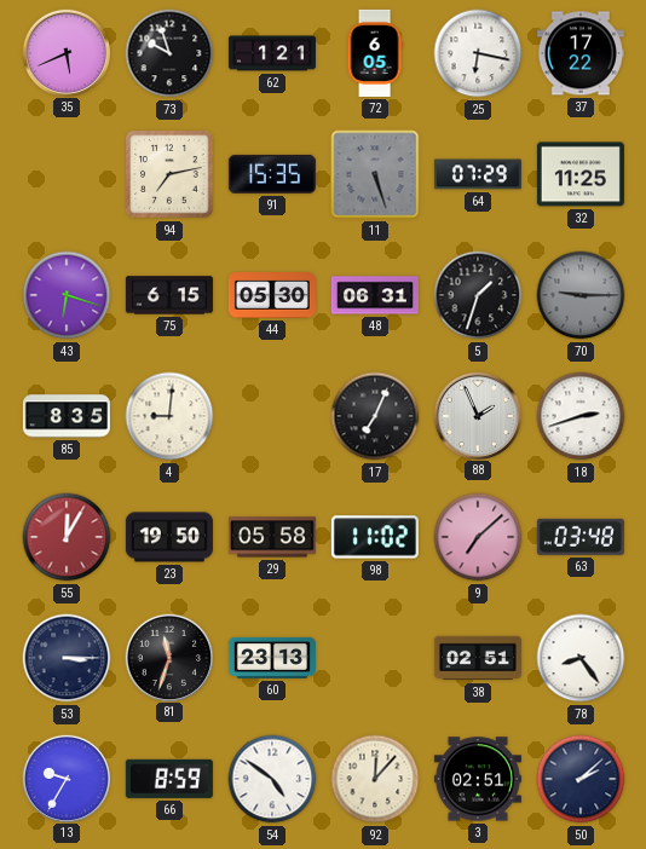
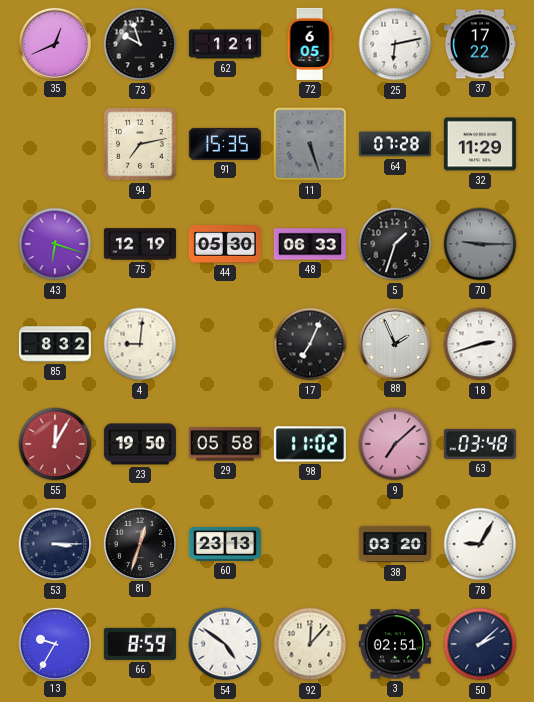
35: 5:41 -> 12:41 (54, 43)
25: 6:17 -> 6:13 (395, 44)
64: 07:29 -> 07:28 (395, 144)
32: 11:25 -> 11:29 (480, 144)
75: 6:15 -> 12:19 (140, 244)
48: 06:31 -> 06:33 (310, 244)
85: 8:35 -> 8:32 (55, 344)
81: 11:33 -> 12:33 (139, 543)
38: 02:51 -> 03:20 (395, 544)
78: 8:24 -> 9:05 (480, 544)
